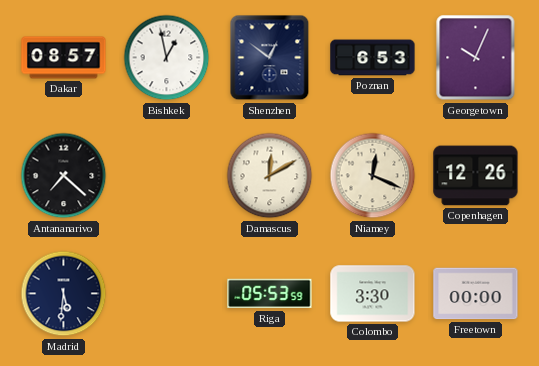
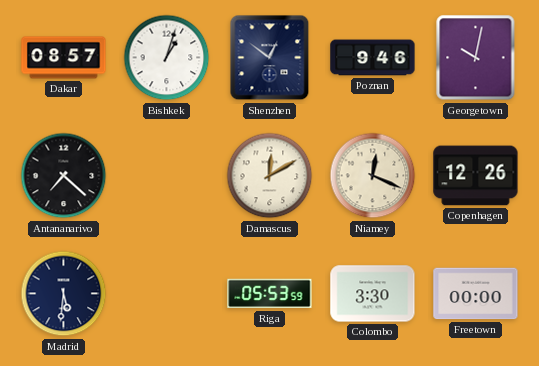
Bishkek: 12:58 -> 1:03 (167, 58)
Poznan: 6:53 -> 9:46 (373, 58)
Georgetown: 10:04 -> 10:02 (476, 58)
